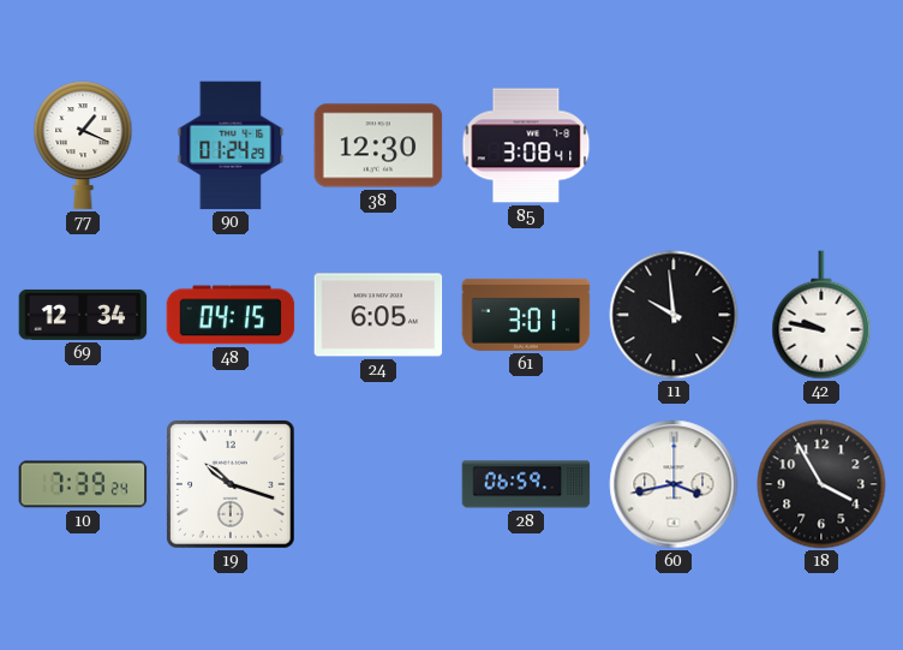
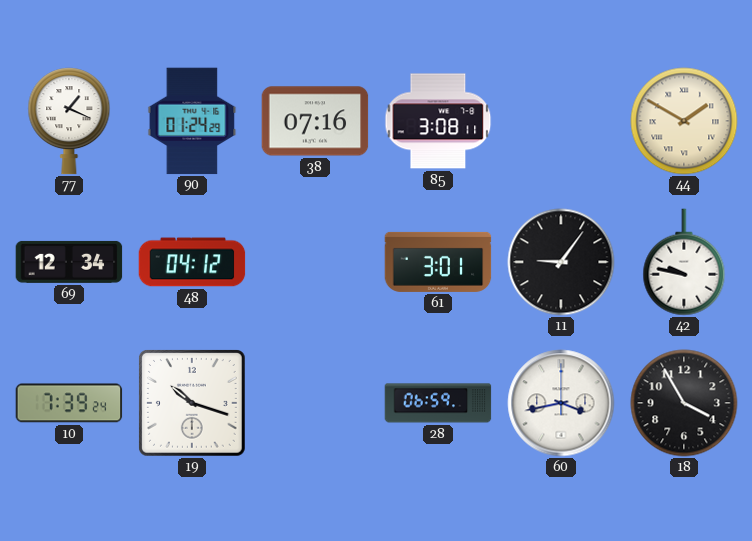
38: 12:30 -> 07:16 (315, 121)
85: 3:08:41 -> 3:08:11 (438, 121)
44: none -> 1:50 (684, 121)
48: 04:15 -> 04:12 (192, 262)
24: 6:05 -> none (378, 315)
11: 9:59 -> 9:06 (561, 262)
